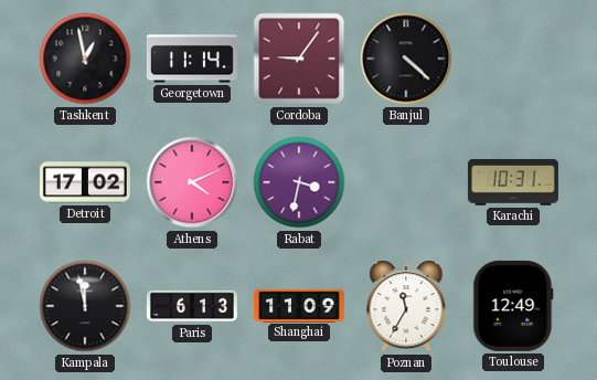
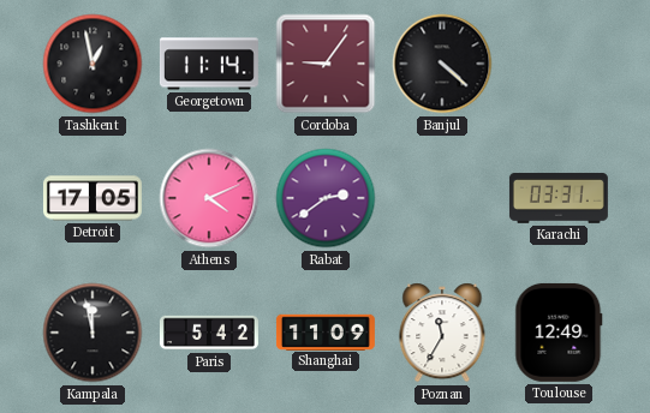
Detroit: 17:02 -> 17:05 (93, 198)
Rabat: 3:32 -> 2:39 (326, 198)
Karachi: 10:31 -> 03:31 (559, 198)
Paris: 6:13 -> 5:42 (209, 333)
